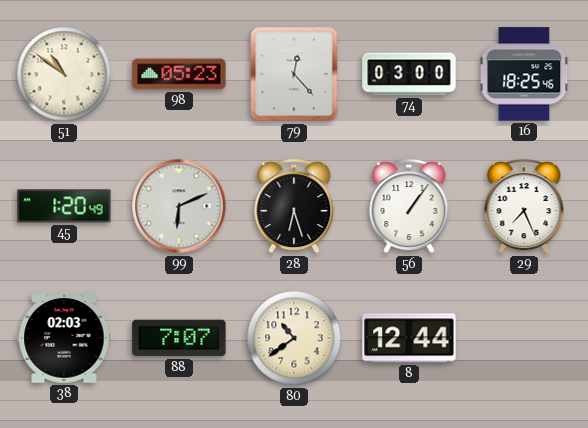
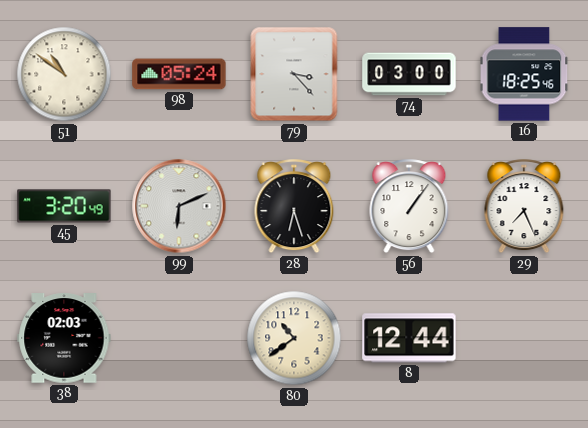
98: 05:23 -> 05:24 (179, 74)
79: 12:23 -> 3:23 (294, 74)
45: 1:20 -> 3:20 (64, 206)
88: 7:07 -> none (179, 338)
